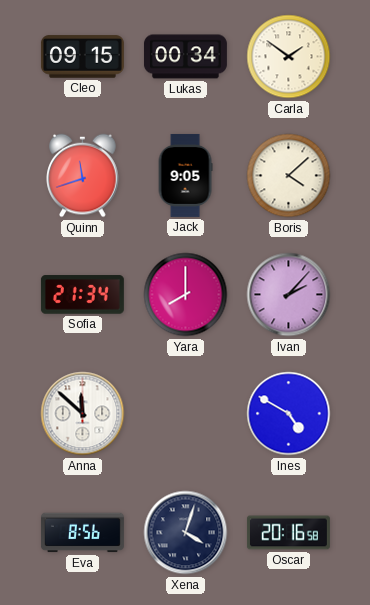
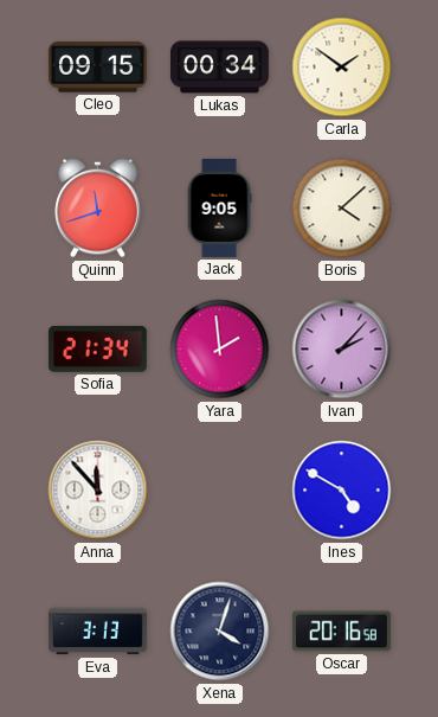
Yara: 8:00 -> 1:59 (220, 350)
Anna: 11:52 -> 11:53 (98, 491)
Eva: 8:56 -> 3:13 (97, 632)
